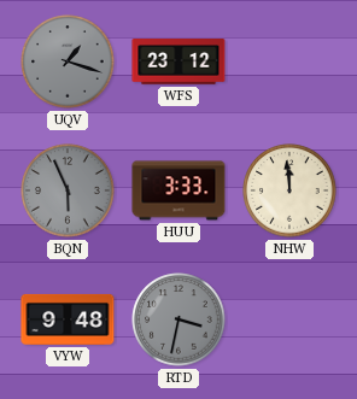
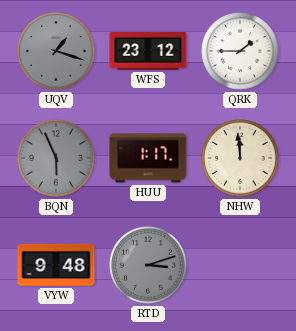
QRK: none -> 1:45 (240, 51)
HUU: 3:33 -> 1:17 (148, 158)
RTD: 3:32 -> 3:12 (148, 265)
